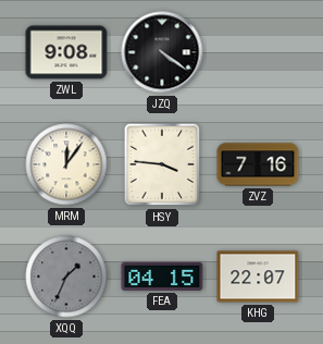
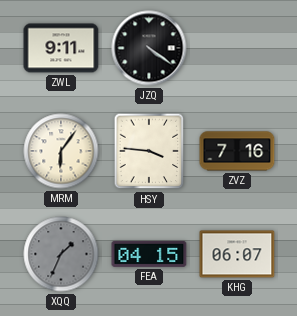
ZWL: 9:08 -> 9:11 (61, 48)
MRM: 12:06 -> 6:06 (61, 151)
KHG: 22:07 -> 06:07 (237, 254)
